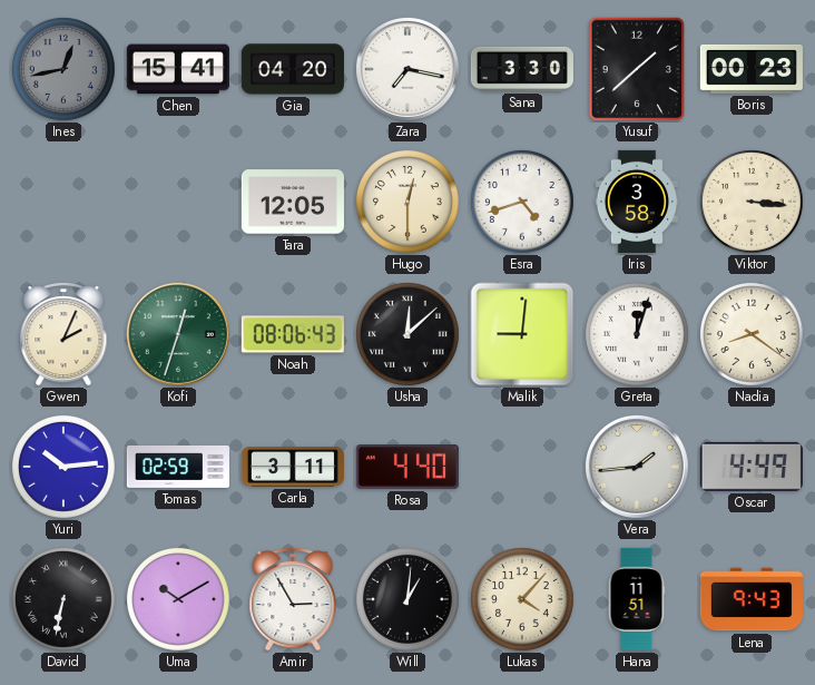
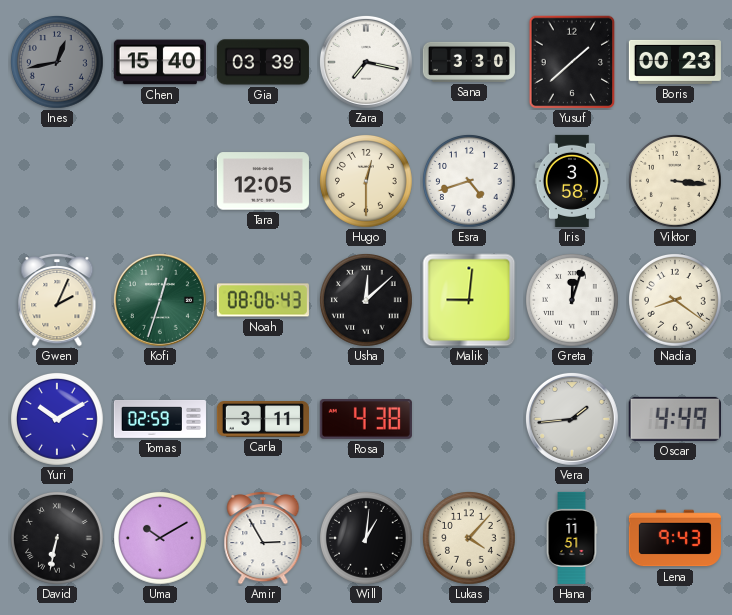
Chen: 15:41 -> 15:40 (160, 62)
Gia: 04:20 -> 03:39 (263, 62)
Yuri: 10:14 -> 10:10 (58, 420)
Rosa: 4:40 -> 4:38 (366, 420)
